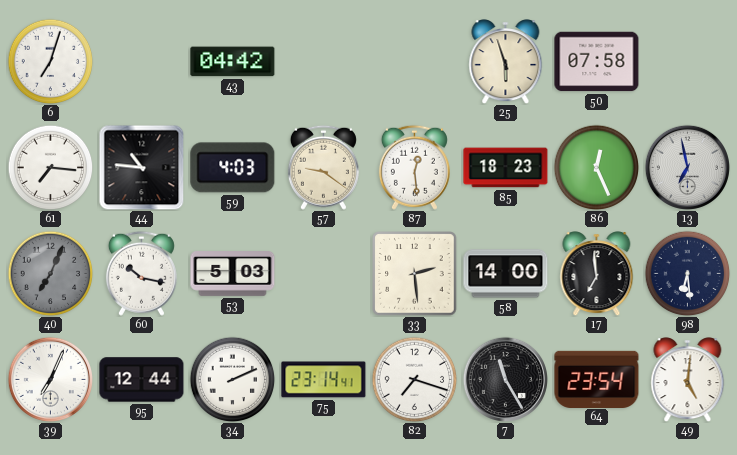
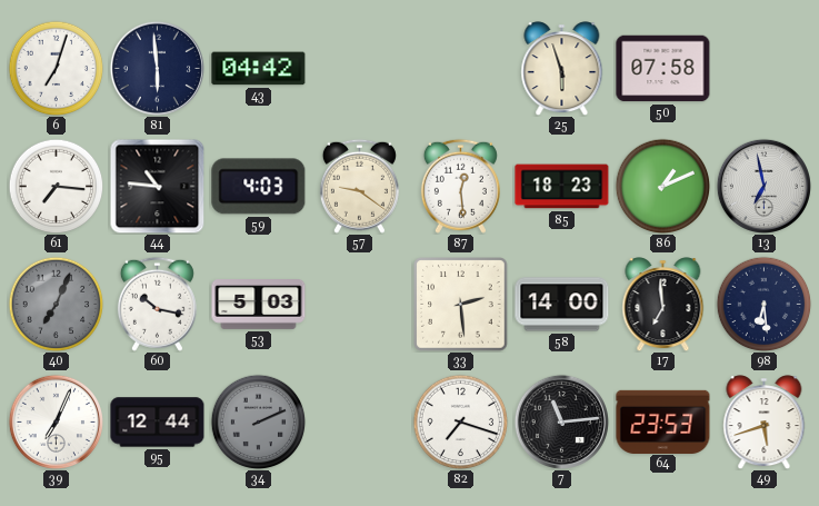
81: none -> 5:59 (157, 68)
86: 12:26 -> 1:11 (662, 186)
34 dial: white -> grey (258, 421)
75: 23:14 -> none (324, 380)
7: 11:25 -> 11:14 (561, 421)
64: 23:54 -> 23:53 (663, 421)
49: 5:01 -> 5:42 (765, 423)
